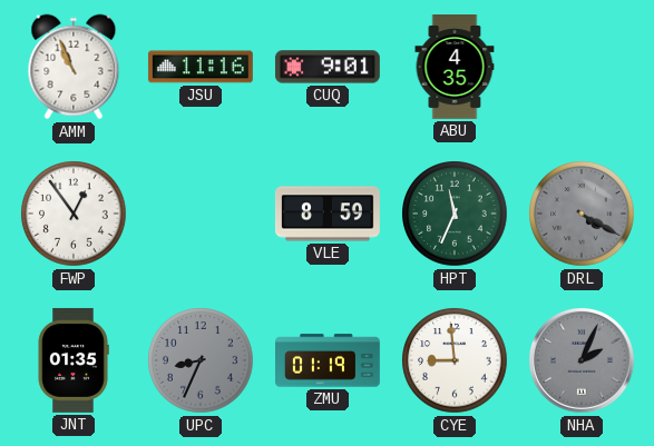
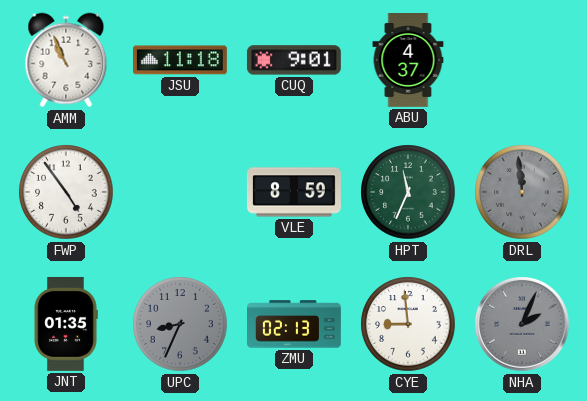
JSU: 11:16 -> 11:18 (180, 60)
ABU: 4:35 -> 4:37 (408, 61)
FWP: 12:54 -> 4:54 (66, 192)
DRL: 4:20 -> 11:59 (522, 192)
ZMU: 01:19 -> 02:13 (295, 324)
